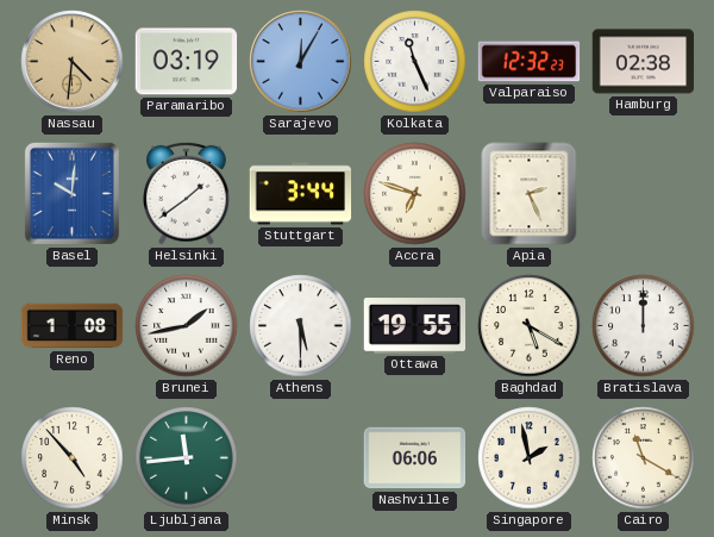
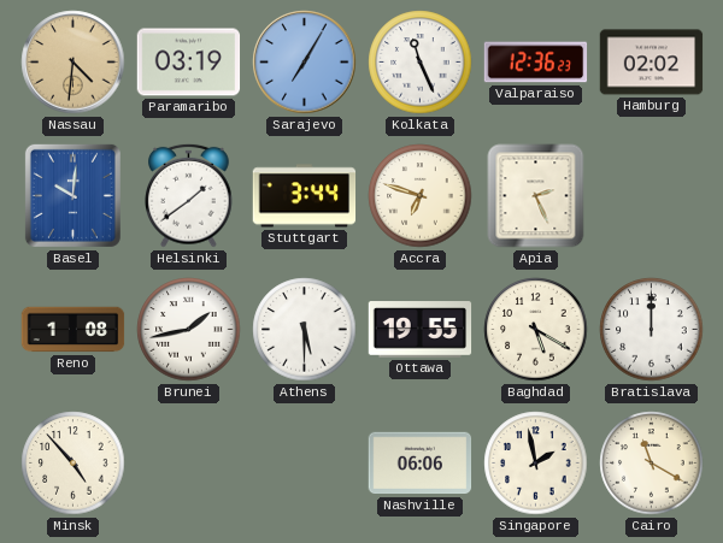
Sarajevo: 12:05 -> 7:05 (305, 63)
Valparaiso: 12:32 -> 12:36 (536, 63)
Hamburg: 02:38 -> 02:02 (652, 63)
Ljubljana: 11:44 -> none (187, 458)
